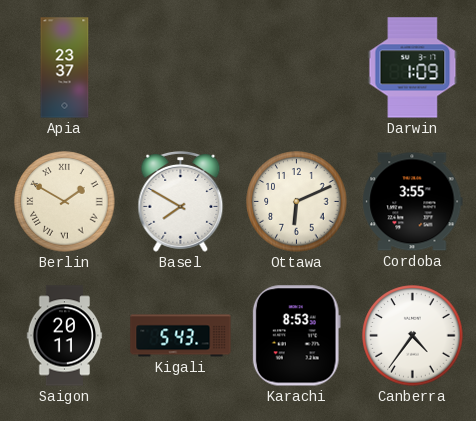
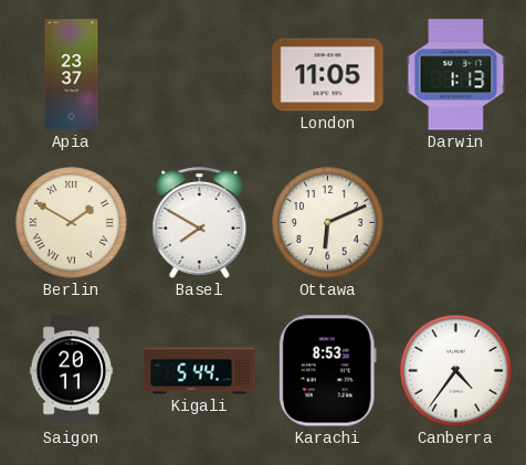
London: none -> 11:05 (328, 75)
Darwin: 1:09 -> 1:13 (456, 75)
Cordoba: 3:55 -> none (413, 202)
Kigali: 5:43 -> 5:44 (200, 371)
